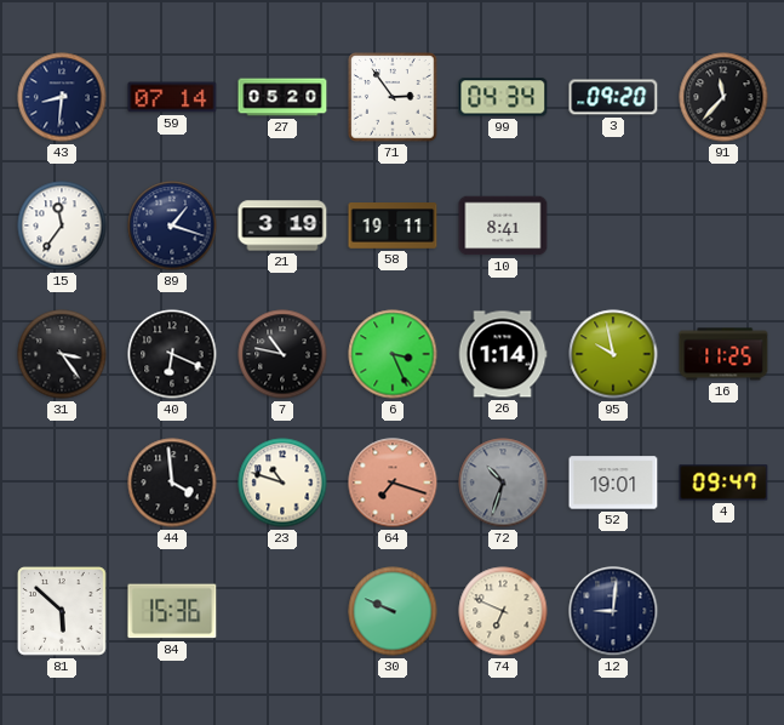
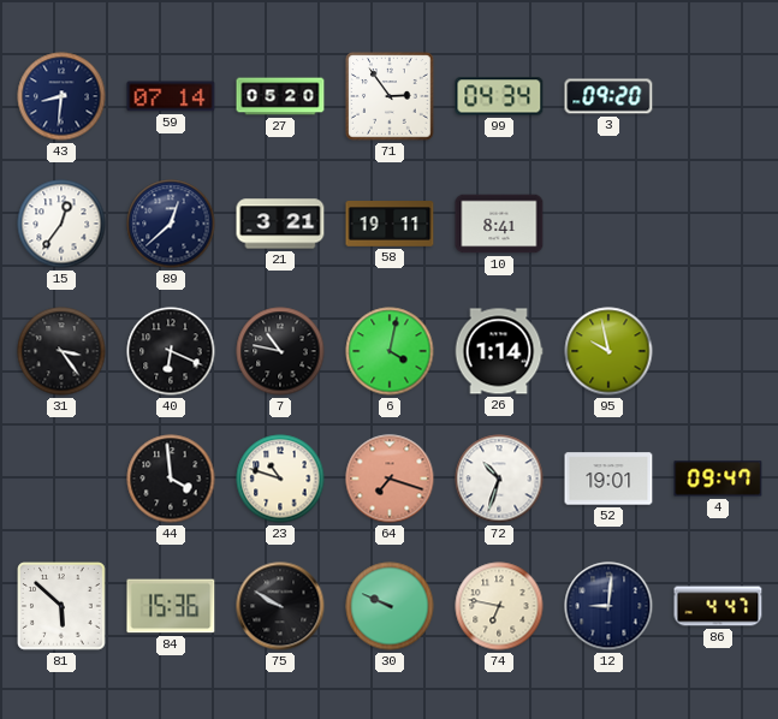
91: 11:37 -> none (723, 97)
15: 11:36 -> 12:36 (61, 224)
89: 1:18 -> 12:38 (171, 224)
21: 3:19 -> 3:21 (280, 224)
6: 3:26 -> 4:02 (390, 351)
16: 11:25 -> none (723, 354)
72 dial: grey -> white (499, 479)
75: none -> 9:50 (280, 606)
74: 6:49 -> 6:47 (499, 606)
86: none -> 4:47 (718, 606)
